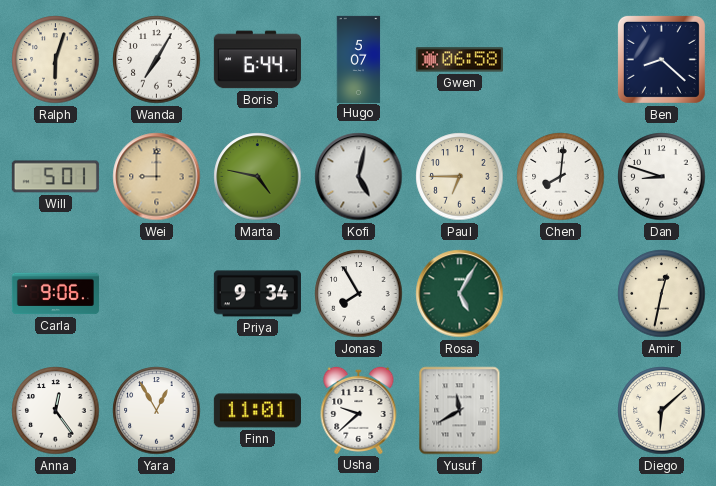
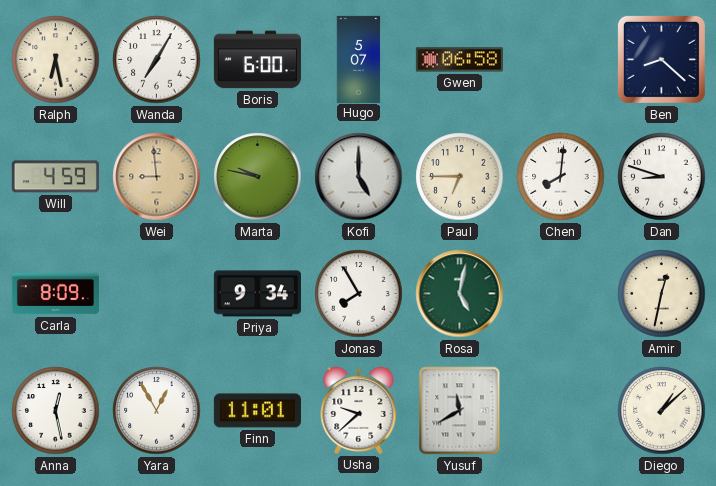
Ralph: 6:03 -> 6:28 (56, 60)
Boris: 6:44 -> 6:00 (257, 60)
Will: 5:01 -> 4:59 (55, 177)
Wei: 9:00 -> 8:59 (157, 177)
Marta: 4:47 -> 9:47 (258, 177)
Kofi: 5:02 -> 5:00 (359, 177)
Carla: 9:06 -> 8:09 (55, 294)
Rosa: 5:05 -> 5:02 (460, 294)
Anna: 12:24 -> 12:28 (56, 411)
Diego: 6:08 -> 1:08 (662, 411)
